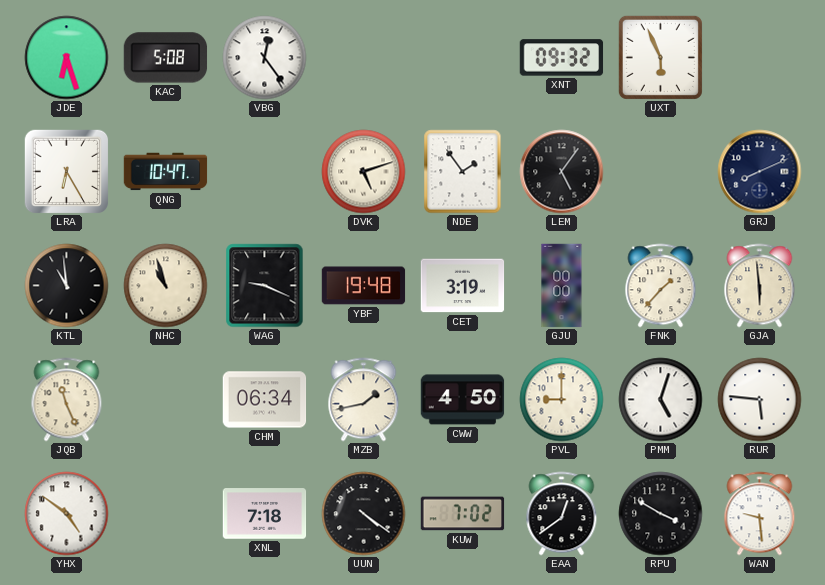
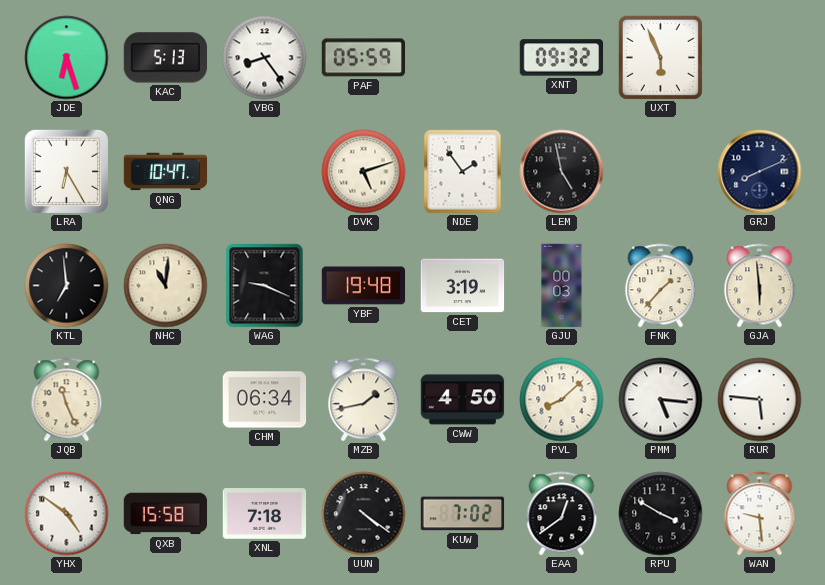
KAC: 5:08 -> 5:13 (166, 58)
VBG: 12:24 -> 8:24 (265, 58)
PAF: none -> 05:59 (364, 58)
LEM: 5:06 -> 4:58 (562, 172)
KTL: 10:59 -> 6:59 (67, 286)
NHC: 10:57 -> 11:01 (166, 286)
GJU: 00:00 -> 00:03 (562, 286)
PVL: 9:00 -> 8:08 (562, 400)
PMM: 5:03 -> 5:16 (661, 400)
QXB: none -> 15:58 (166, 514)
